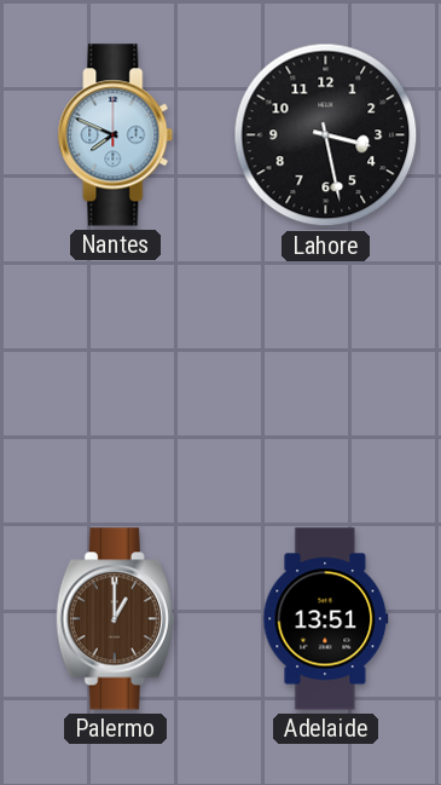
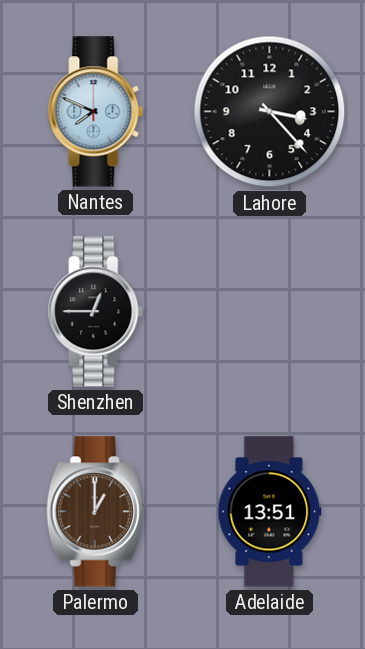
Lahore: 3:28 -> 3:23 (270, 112)
Shenzhen: none -> 12:45 (96, 312)
